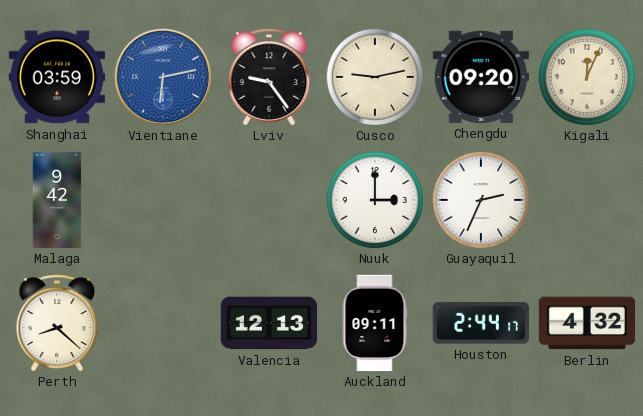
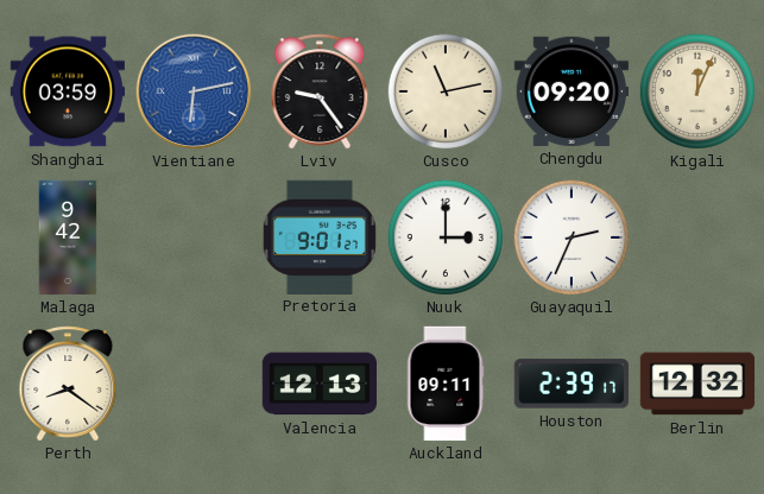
Cusco: 9:13 -> 11:13 (444, 90)
Pretoria: none -> 9:01 (320, 236)
Perth: 8:22 -> 8:21 (68, 384)
Houston: 2:44 -> 2:39 (572, 384)
Berlin: 4:32 -> 12:32 (697, 384)
